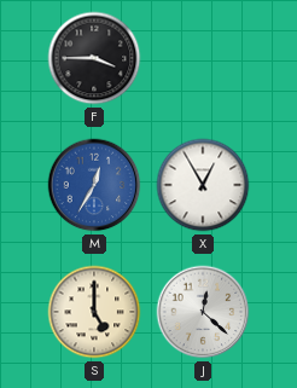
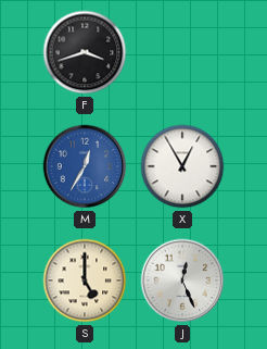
F: 3:45 -> 3:42 (85, 52)
J: 12:22 -> 12:26 (182, 281)
